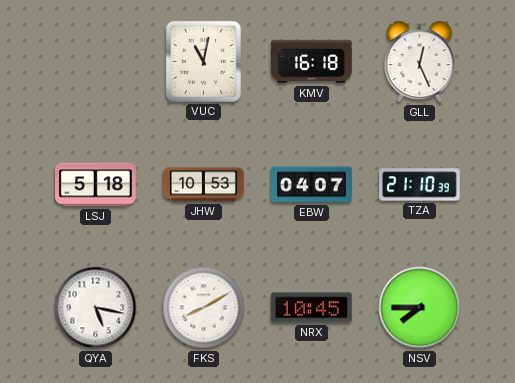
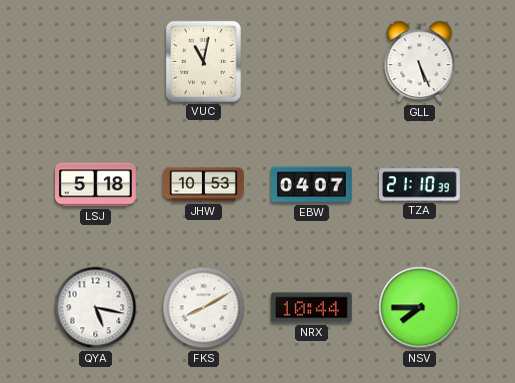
KMV: 16:18 -> none (312, 62)
GLL: 12:26 -> 5:26 (420, 62)
NRX: 10:45 -> 10:44 (311, 308)
